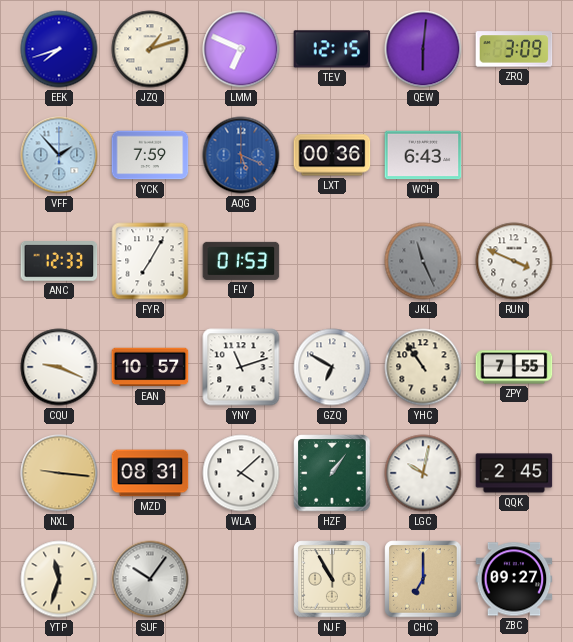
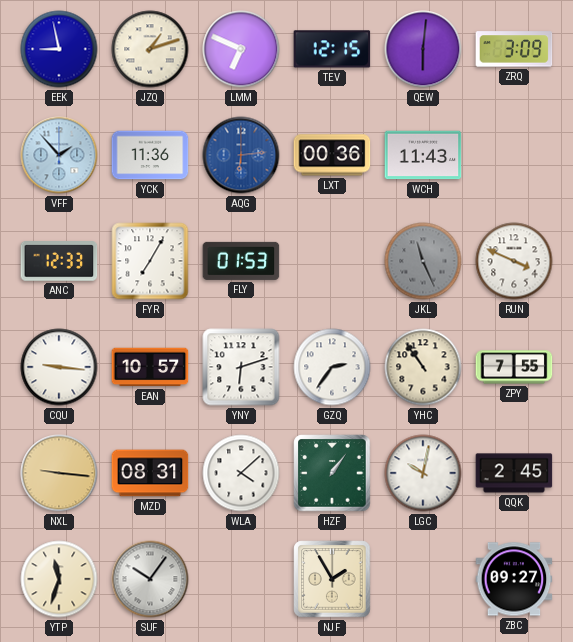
EEK: 7:42 -> 8:58 (59, 49)
YCK: 7:59 -> 11:36 (150, 155)
AQG: 5:19 -> 6:14 (241, 155)
WCH: 6:43 -> 11:43 (423, 155)
CQU: 9:19 -> 9:16 (59, 367)
YNY: 11:12 -> 6:12 (241, 367)
GZQ: 6:50 -> 2:36 (332, 367)
NJF: 10:55 -> 1:55 (332, 579)
CHC: 7:00 -> none (423, 579)
